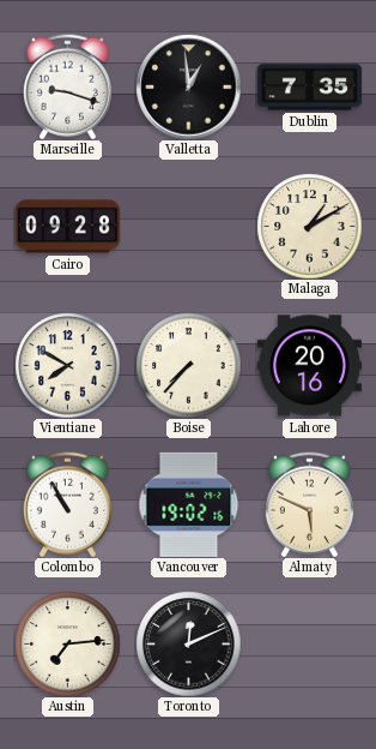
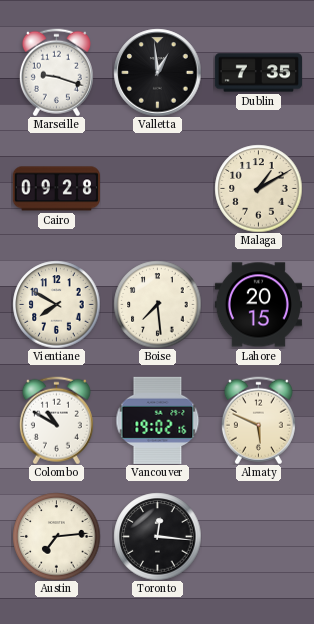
Boise: 7:37 -> 7:29 (157, 304)
Lahore: 20:16 -> 20:15 (258, 305)
Colombo: 10:55 -> 10:50 (56, 420)
Toronto: 12:11 -> 12:16 (157, 536)
